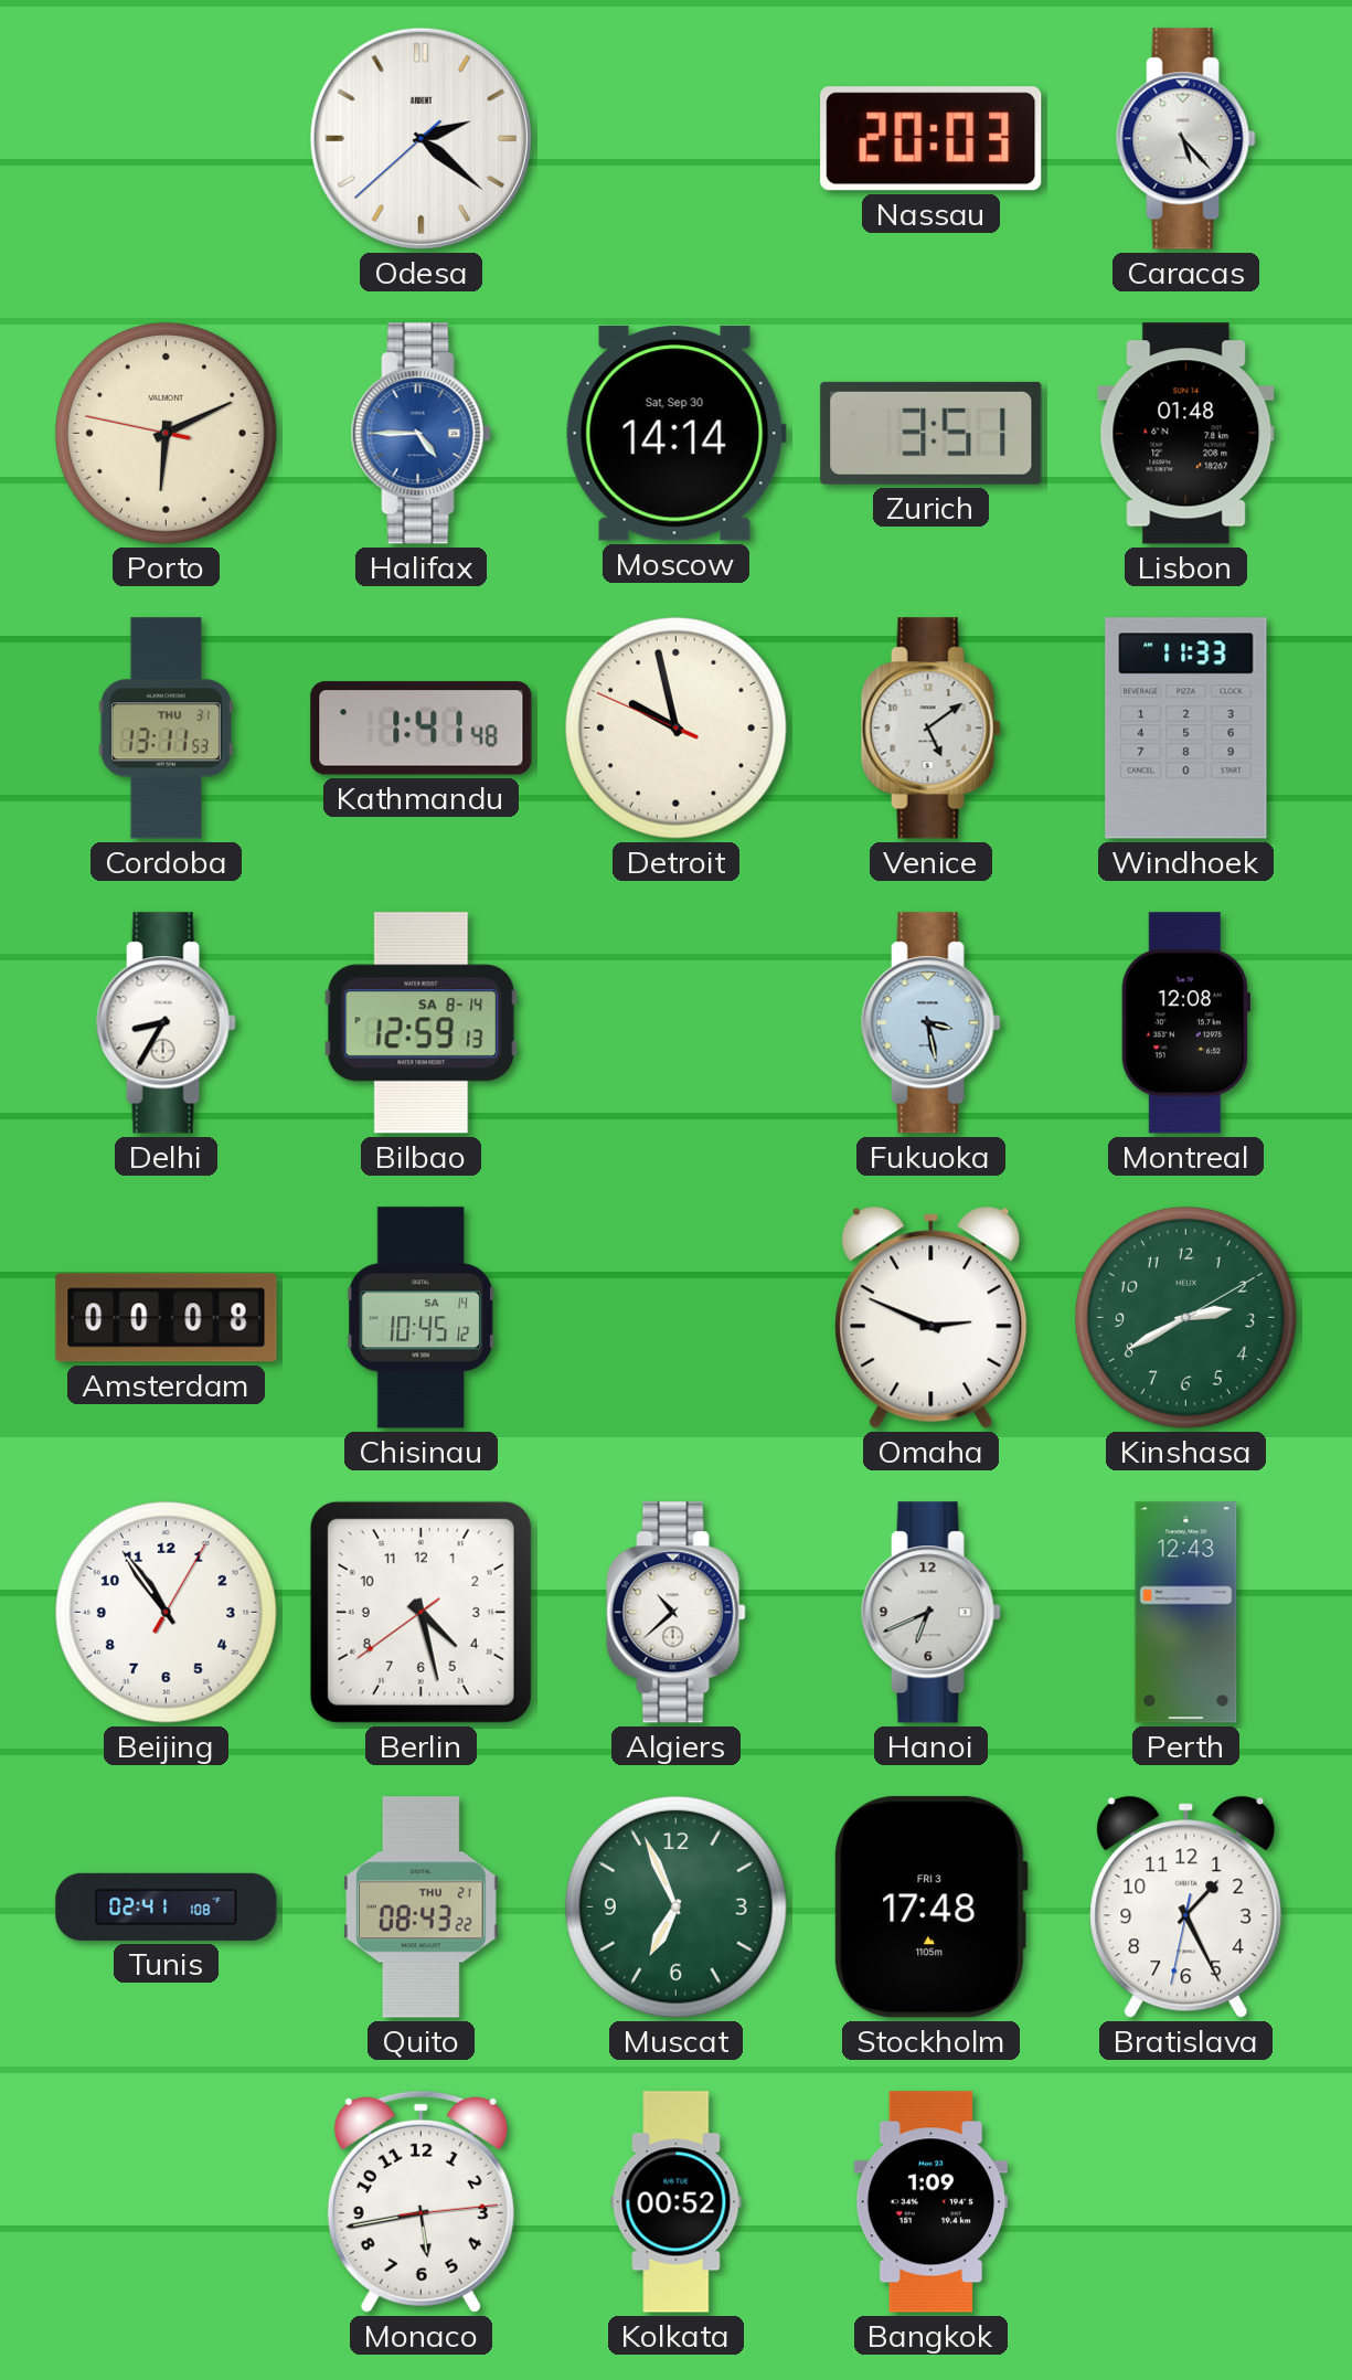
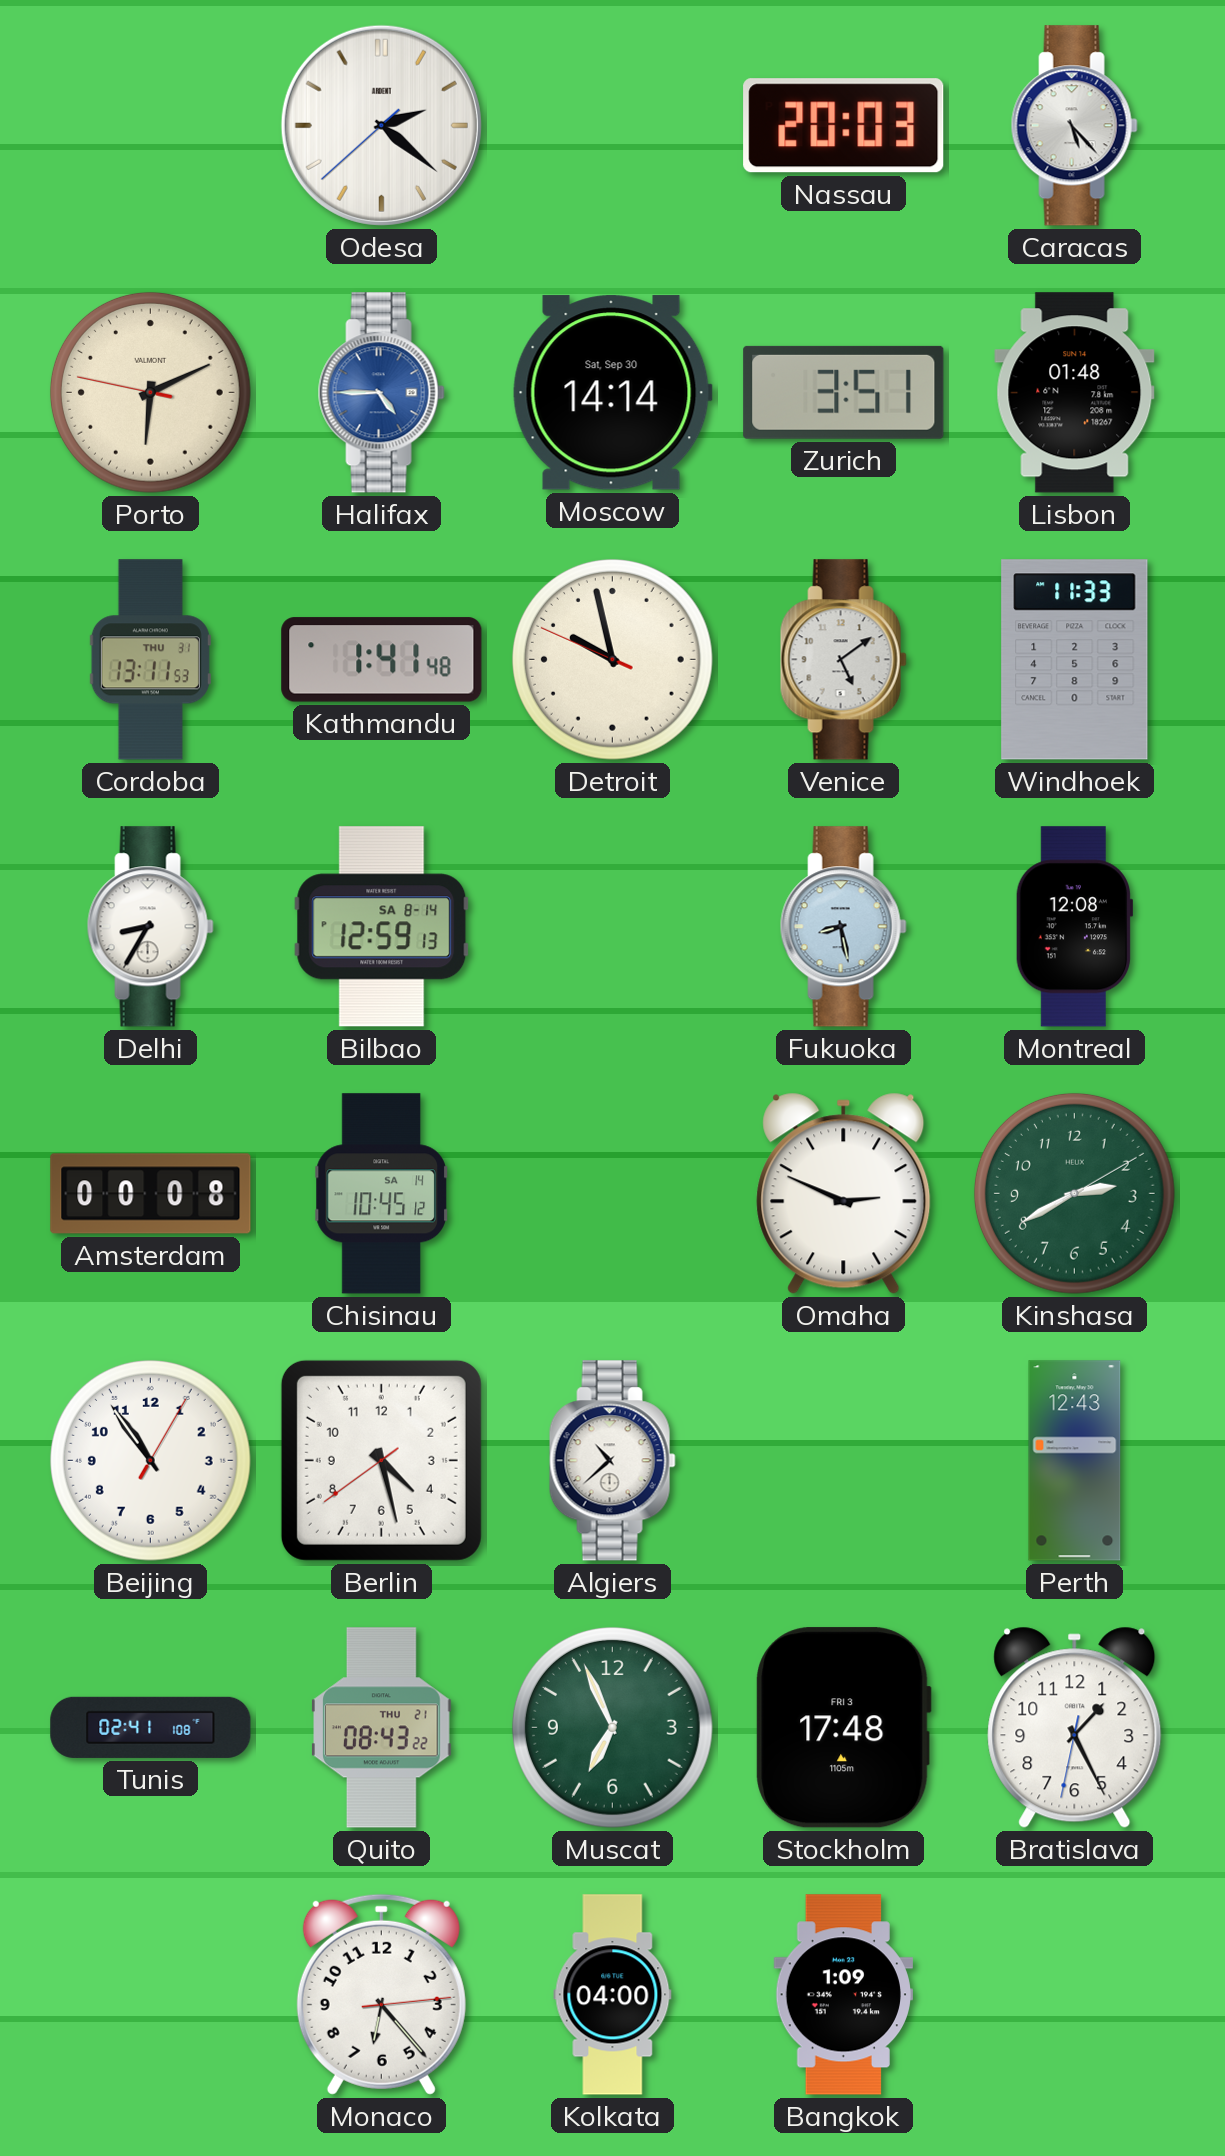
Fukuoka: 3:28 -> 8:28 (843, 927)
Hanoi: 6:41 -> none (930, 1613)
Monaco: 5:43 -> 6:23 (381, 1994)
Kolkata: 00:52 -> 04:00 (613, 1995)
